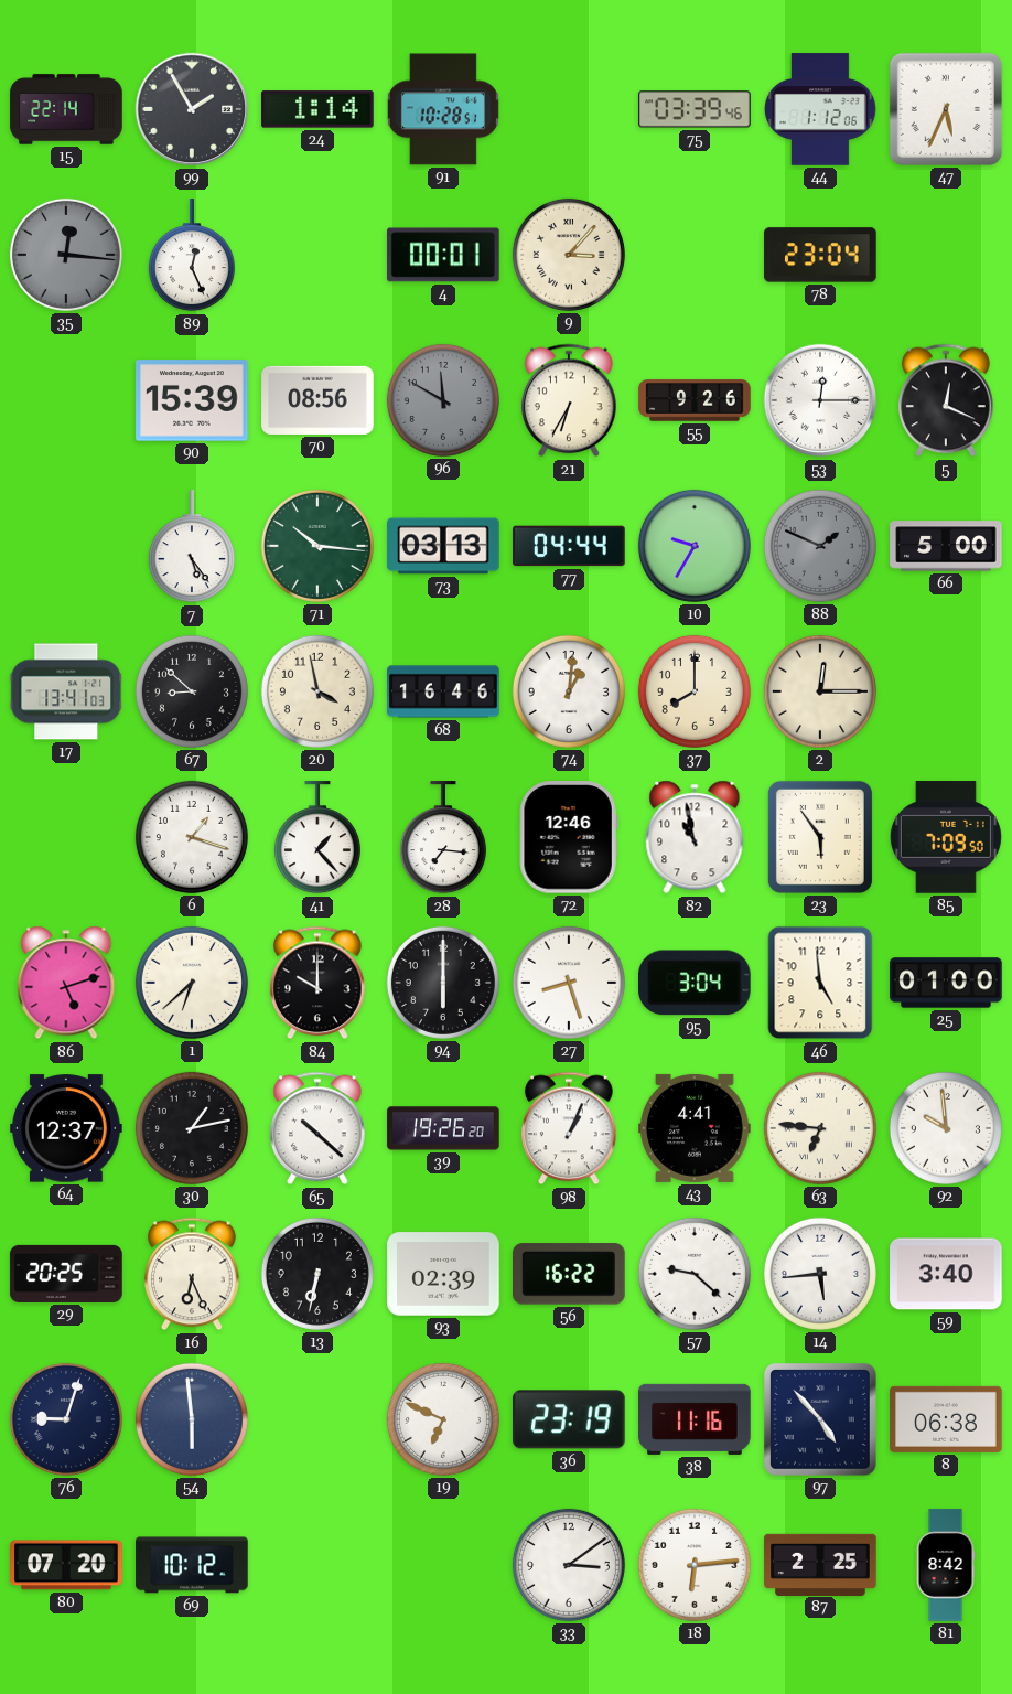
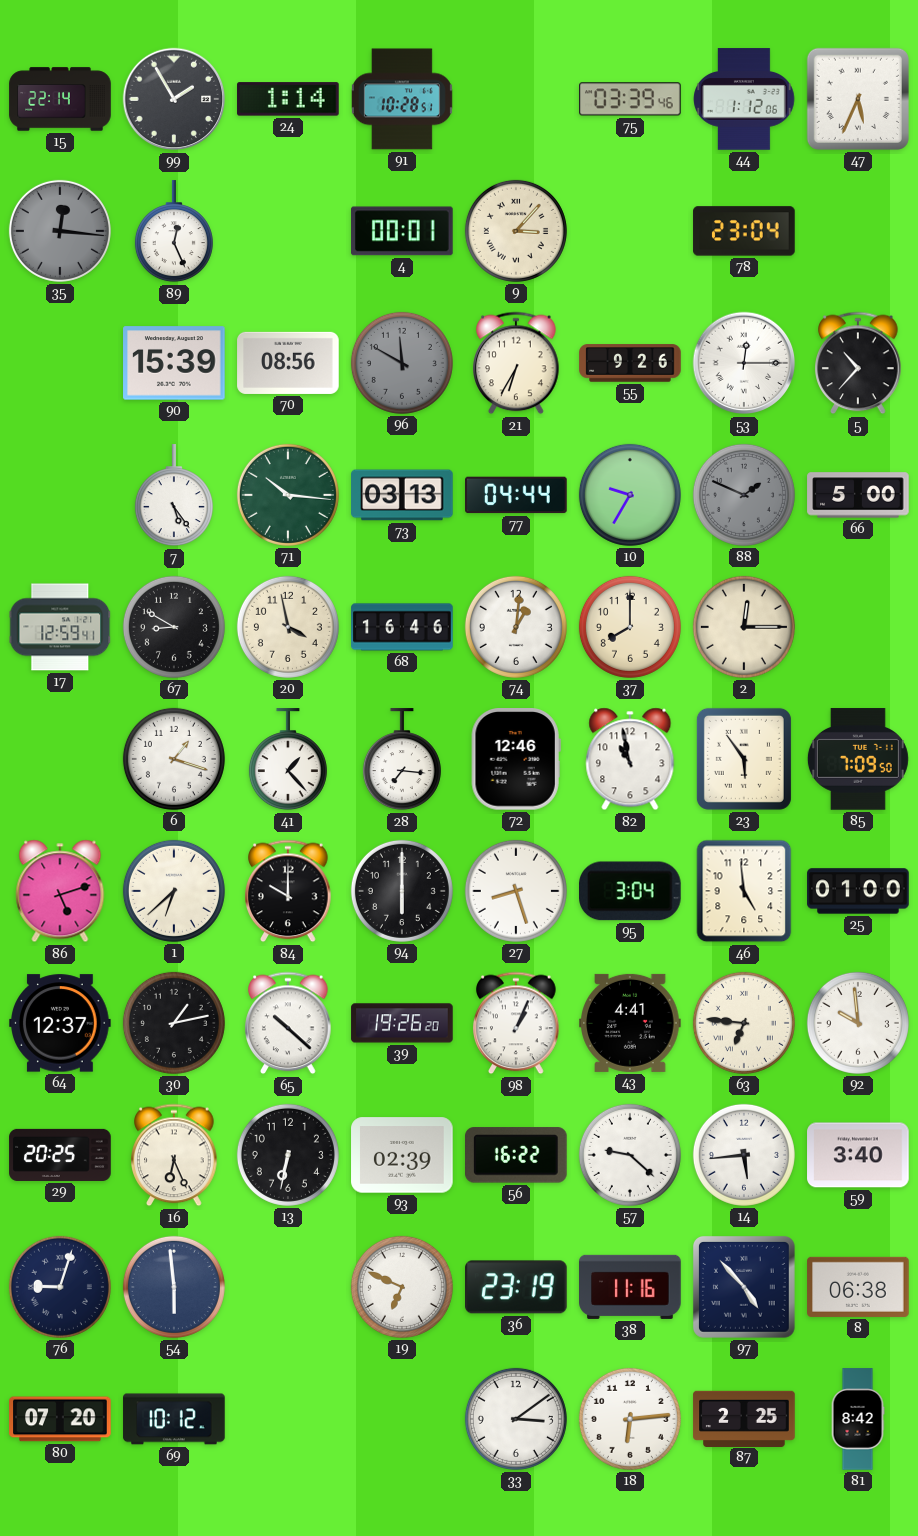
5: 12:19 -> 10:37 (858, 363)
17: 13:41 -> 12:59 (60, 627)
67: 8:52 -> 8:50 (174, 627)
